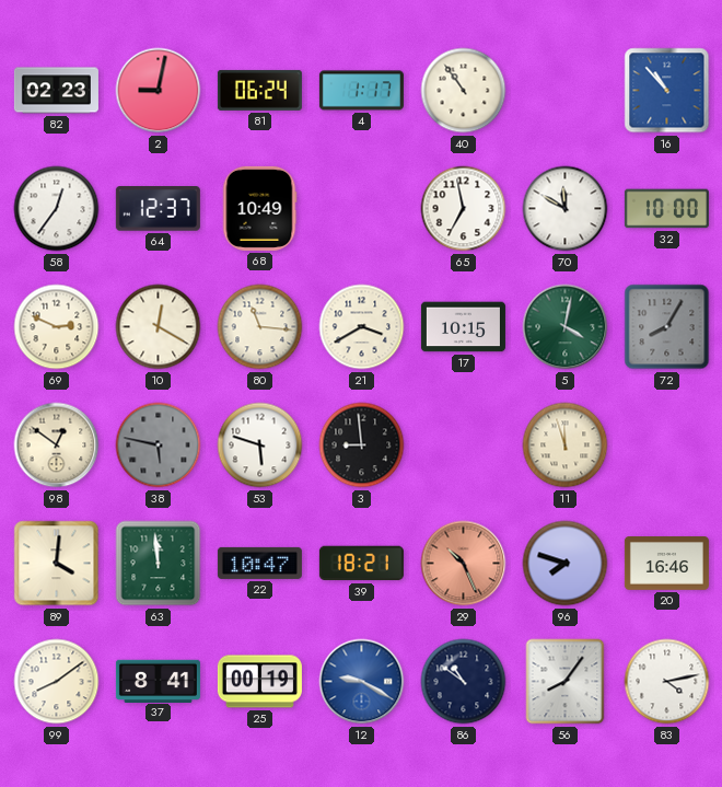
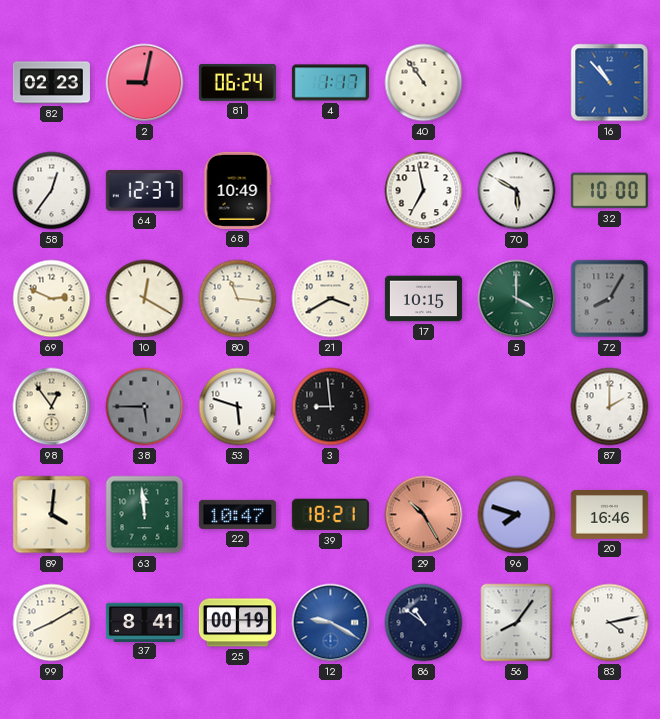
70: 11:50 -> 5:50 (517, 191)
5: 4:02 -> 4:00 (517, 299)
98: 12:51 -> 12:54 (52, 407)
38: 5:47 -> 5:45 (145, 407)
11: 11:57 -> none (566, 445)
87: none -> 2:00 (610, 407)
29: 10:26 -> 10:25 (424, 515)
99: 8:09 -> 8:10 (52, 623)
